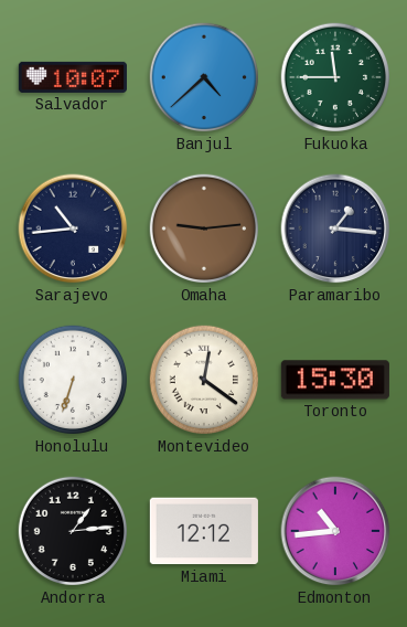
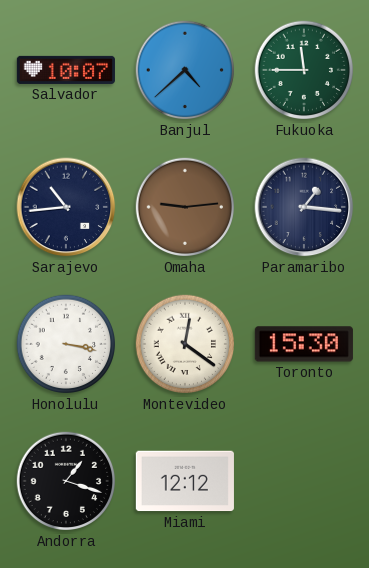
Honolulu: 6:33 -> 3:17 (66, 344)
Andorra: 1:14 -> 1:18 (66, 481)
Edmonton: 10:44 -> none (335, 531)
